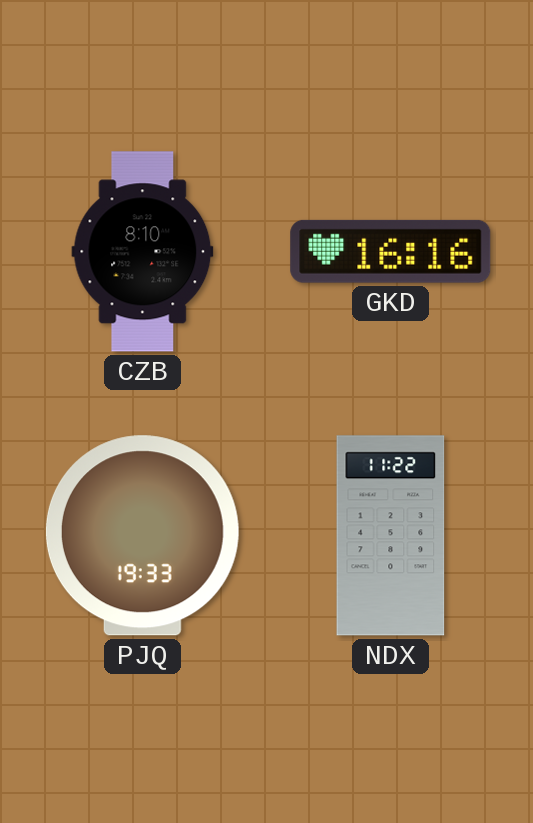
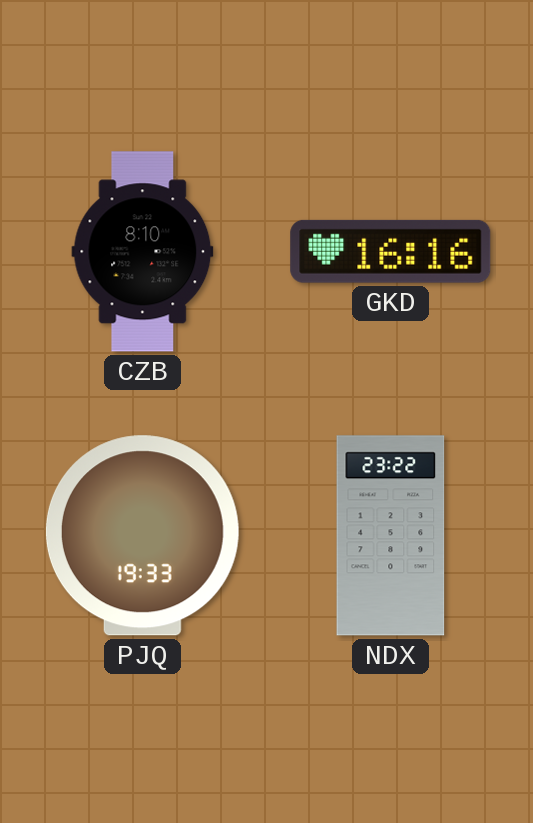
NDX: 11:22 -> 23:22 (391, 536)
